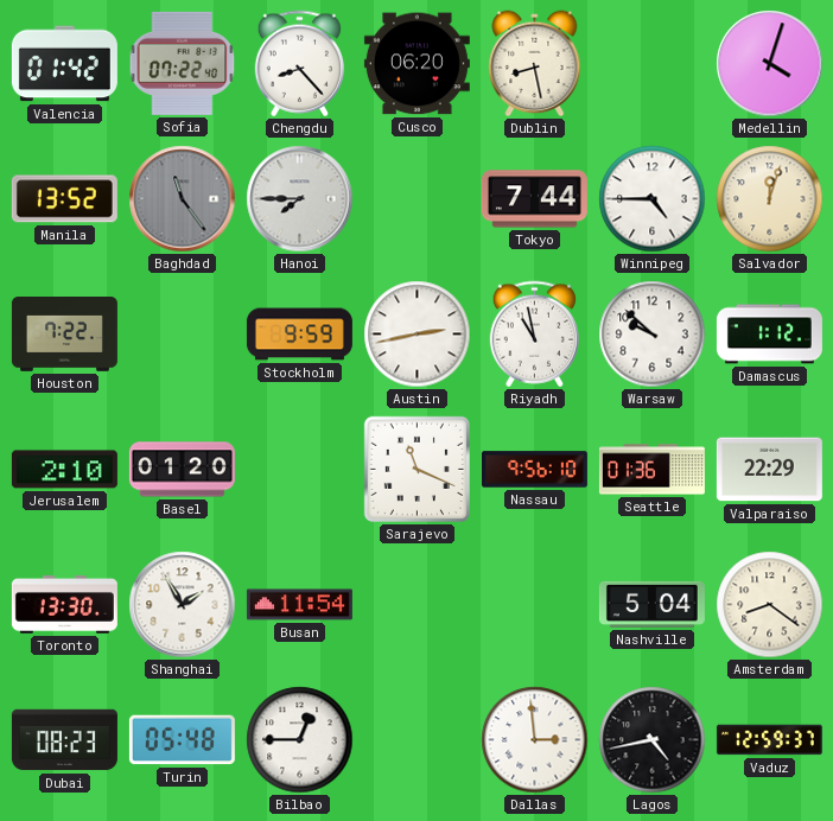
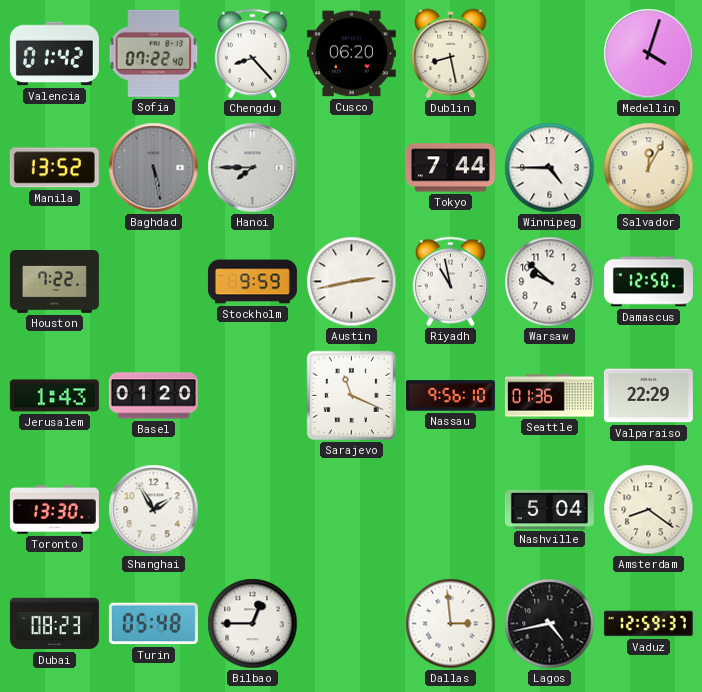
Baghdad: 11:24 -> 5:28 (154, 168)
Salvador: 12:03 -> 12:05 (649, 168)
Damascus: 1:12 -> 12:50 (648, 282)
Jerusalem: 2:10 -> 1:43 (54, 396)
Busan: 11:54 -> none (299, 605)
